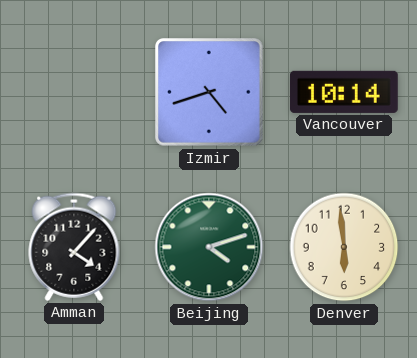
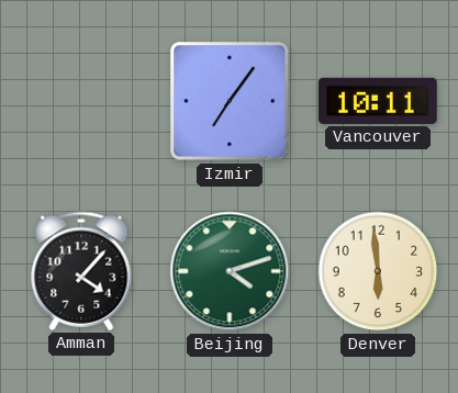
Izmir: 4:42 -> 7:06 (230, 101)
Vancouver: 10:14 -> 10:11 (378, 101)
